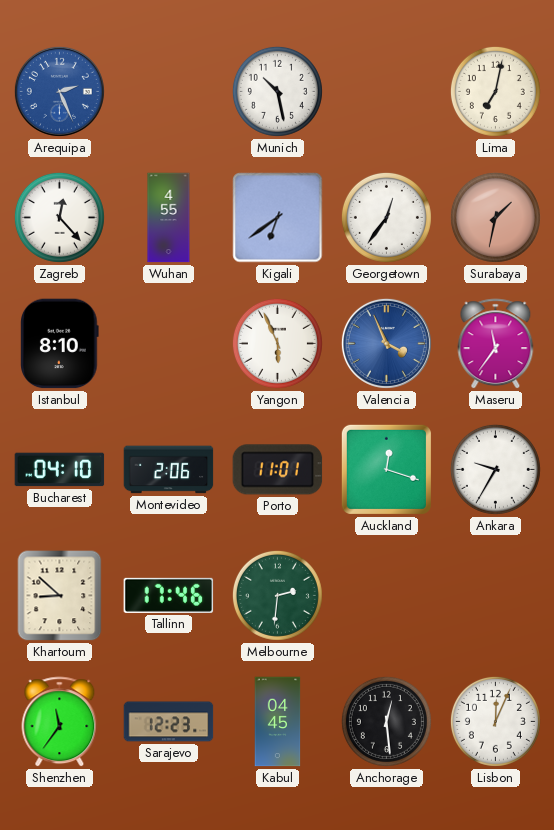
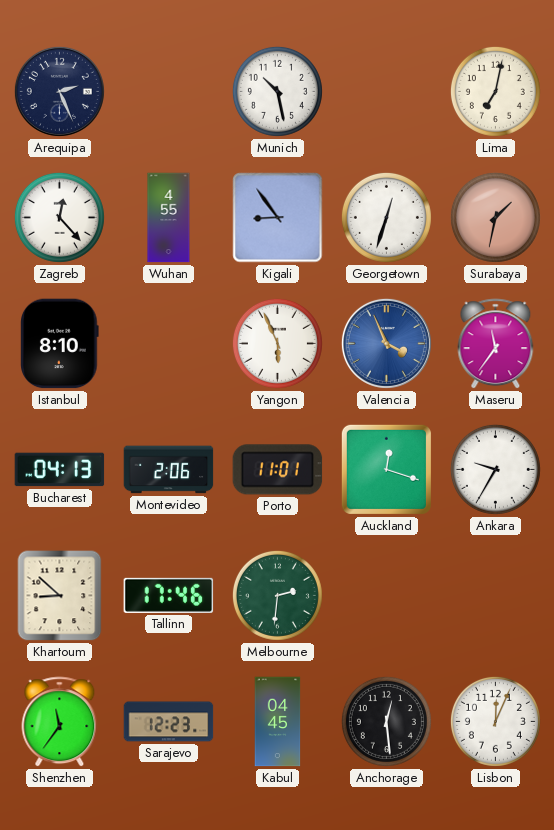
Arequipa dial: blue -> navy (59, 91)
Kigali: 6:39 -> 8:54 (278, 218)
Georgetown: 12:36 -> 12:33 (386, 217)
Bucharest: 04:10 -> 04:13 (60, 470)
